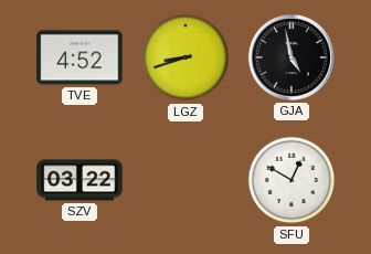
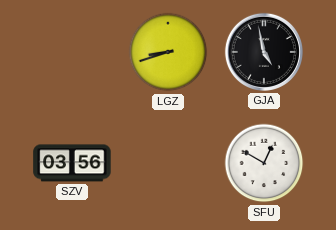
TVE: 4:52 -> none (79, 57)
SZV: 03:22 -> 03:56 (72, 163)
